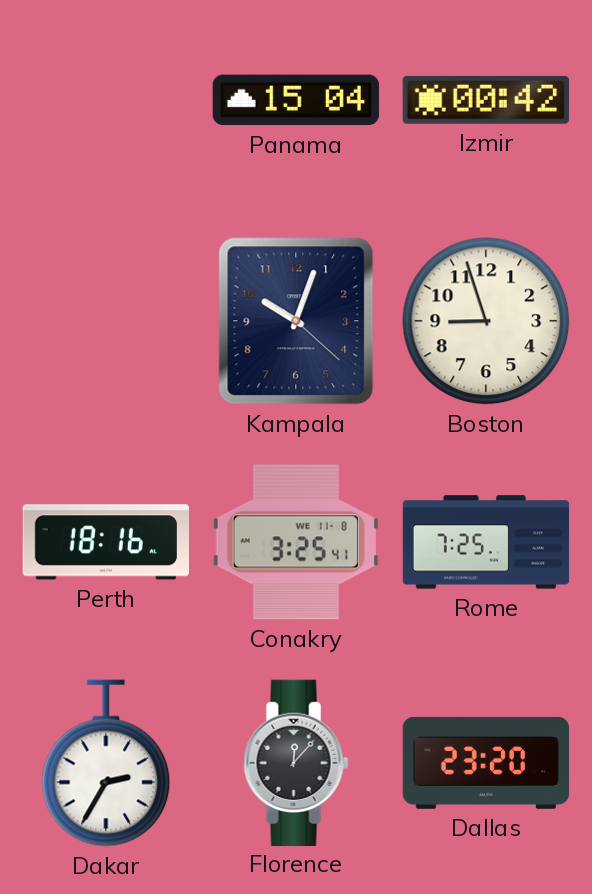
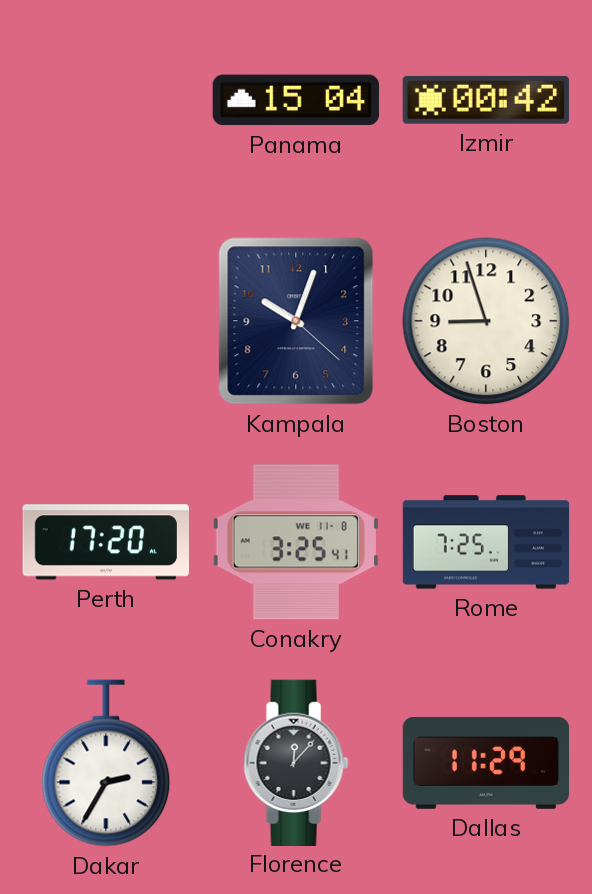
Perth: 18:16 -> 17:20 (105, 542)
Dallas: 23:20 -> 11:29 (486, 763)
